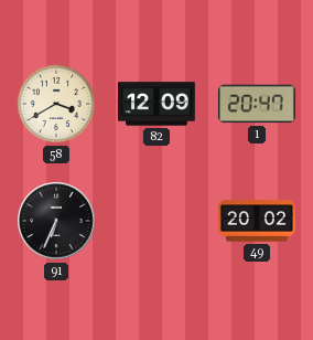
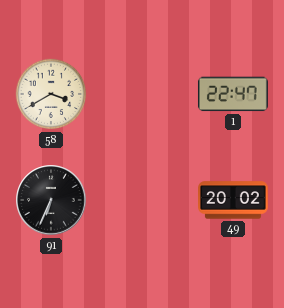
82: 12:09 -> none (158, 104)
1: 20:47 -> 22:47 (233, 94)
